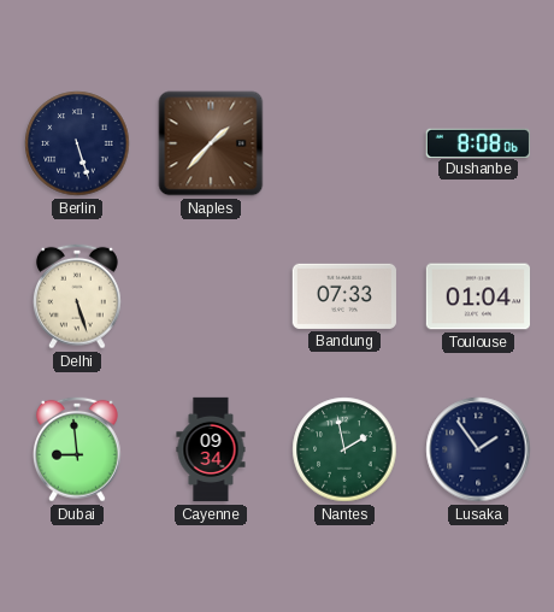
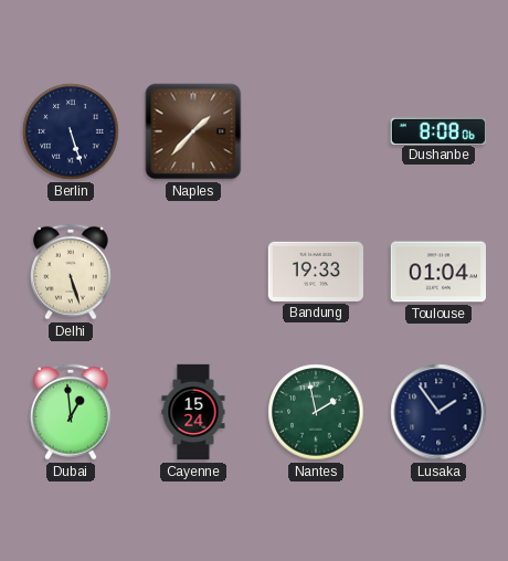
Bandung: 07:33 -> 19:33 (316, 272)
Dubai: 8:59 -> 12:59 (71, 412)
Cayenne: 09:34 -> 15:24 (193, 412)
